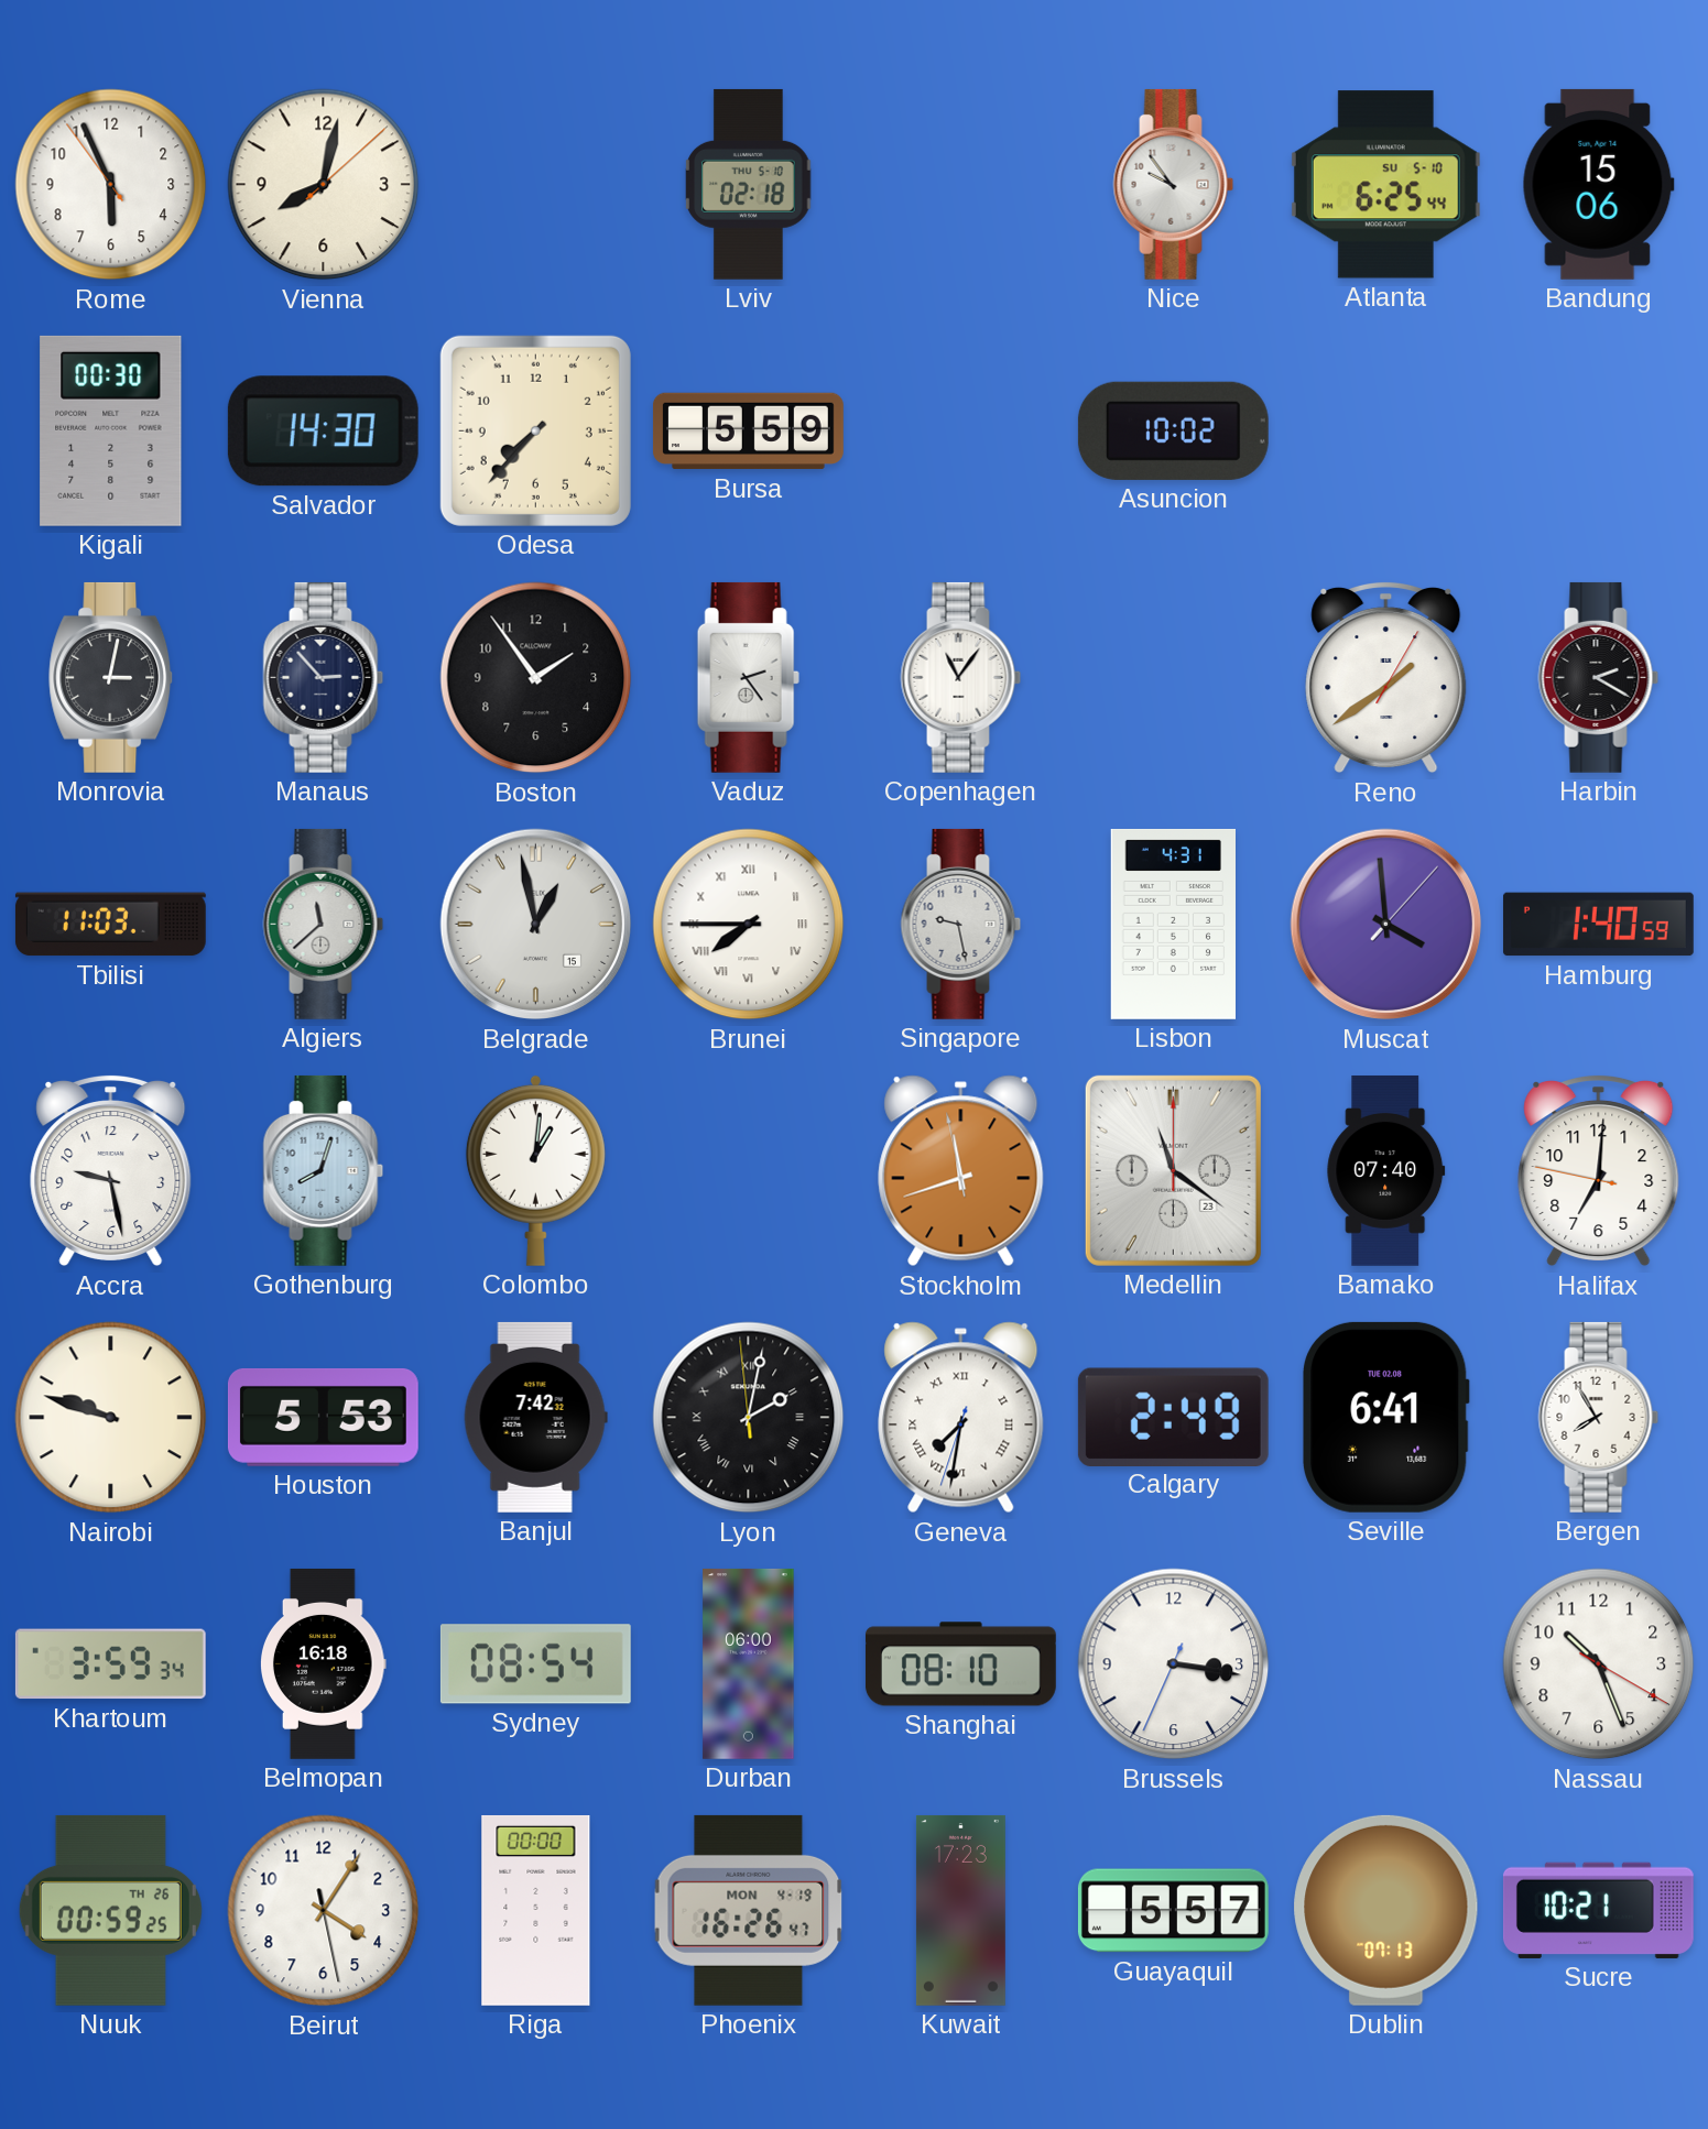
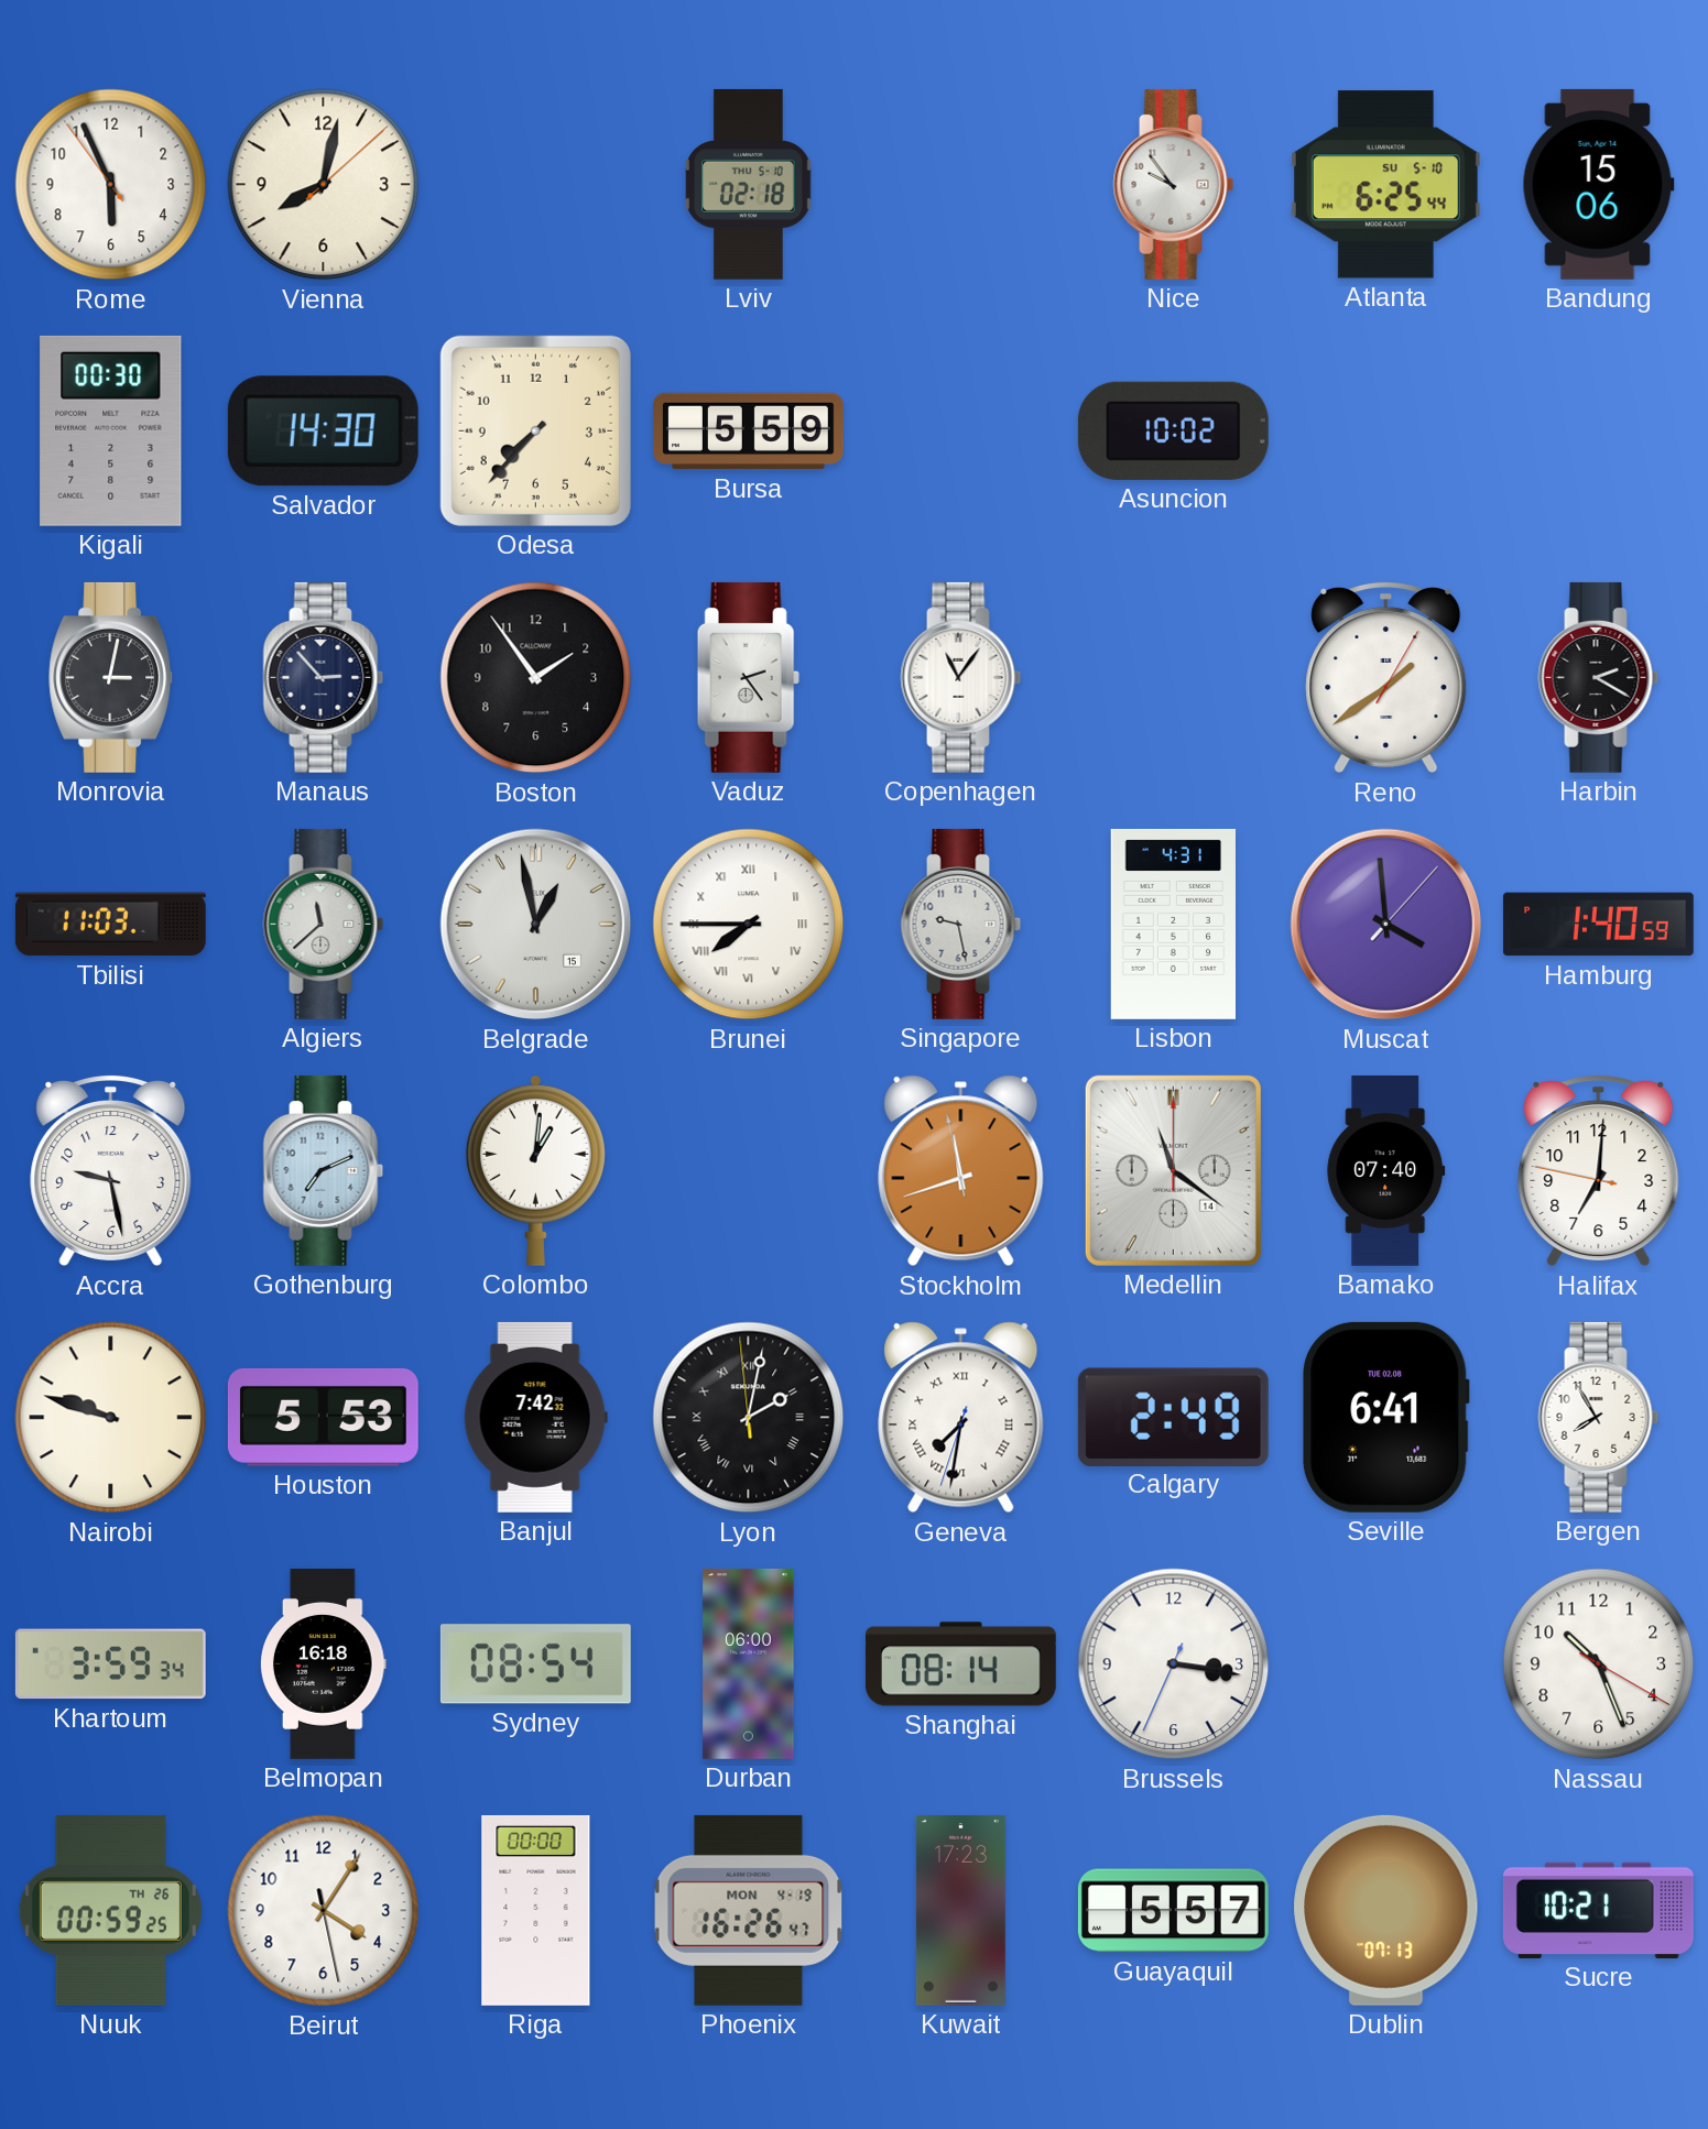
Gothenburg: 8:03 -> 7:11 (324, 1170)
Medellin date: 23 -> 14 (1173, 1170)
Shanghai: 08:10 -> 08:14 (960, 1664)
